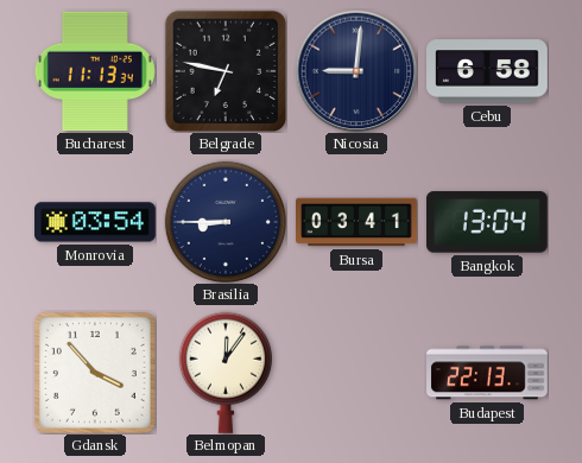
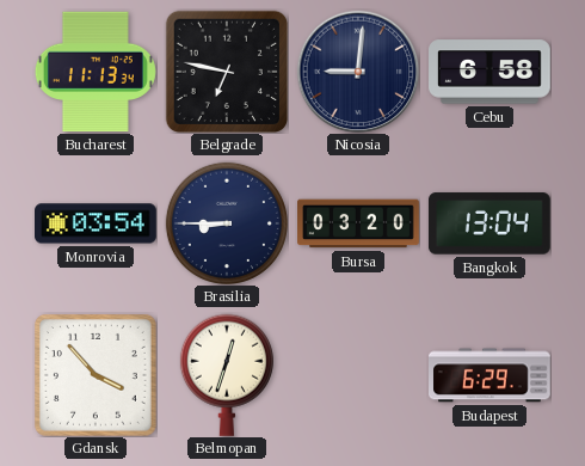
Bursa: 03:41 -> 03:20 (359, 223)
Belmopan: 12:06 -> 12:33 (227, 375)
Budapest: 22:13 -> 6:29 (491, 375)
